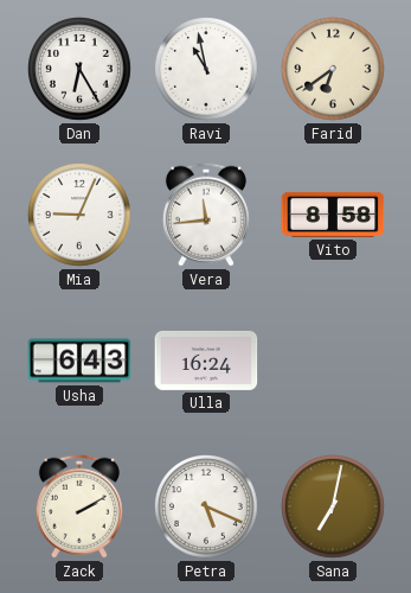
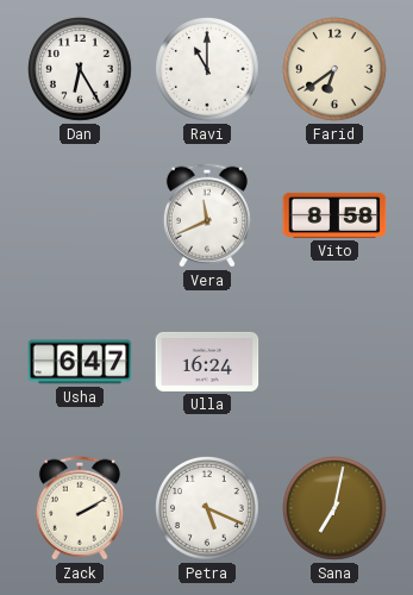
Ravi: 10:58 -> 11:00 (208, 70)
Mia: 9:04 -> none (81, 216)
Vera: 11:44 -> 11:41 (207, 215)
Usha: 6:43 -> 6:47 (80, 362)
